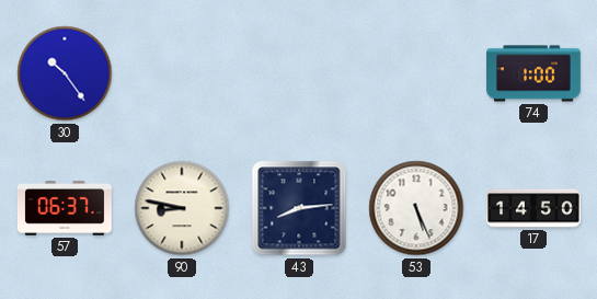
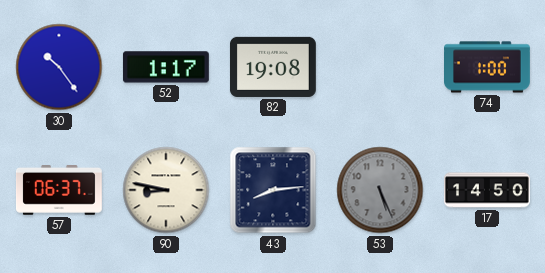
52: none -> 1:17 (166, 67)
82: none -> 19:08 (273, 67)
53 dial: white -> grey (380, 190)
